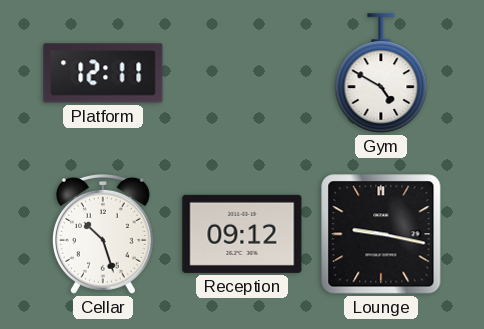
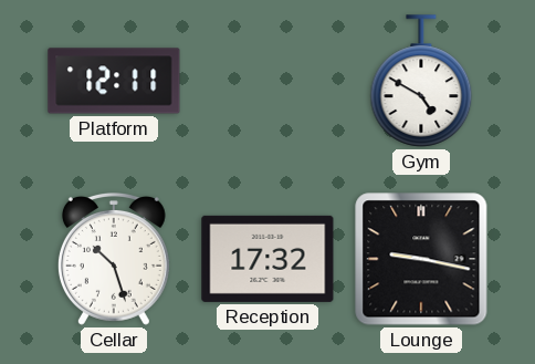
Reception: 09:12 -> 17:32 (267, 259)
